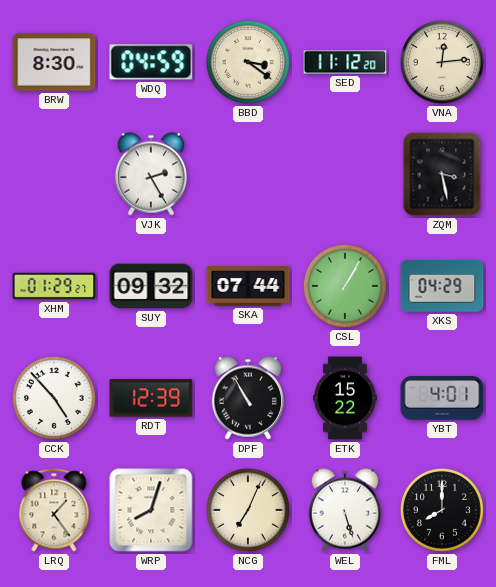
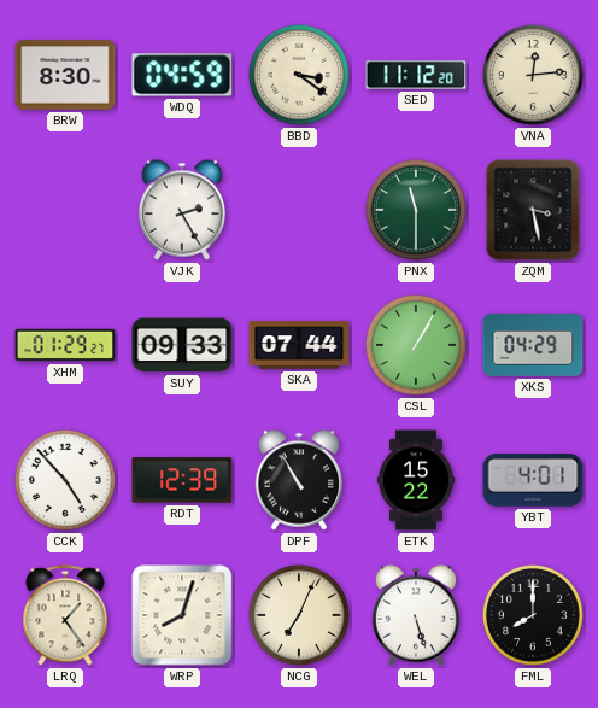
PNX: none -> 11:30 (416, 210)
SUY: 09:32 -> 09:33 (182, 345)
